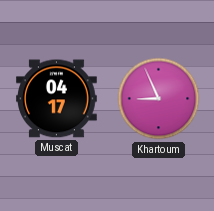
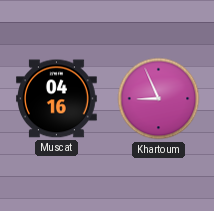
Muscat: 04:17 -> 04:16 (57, 99)
